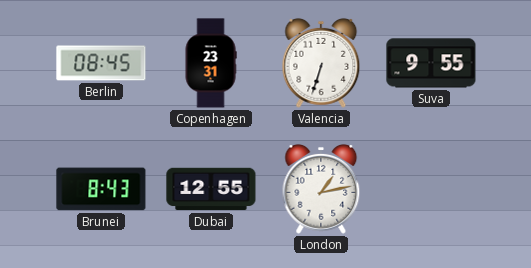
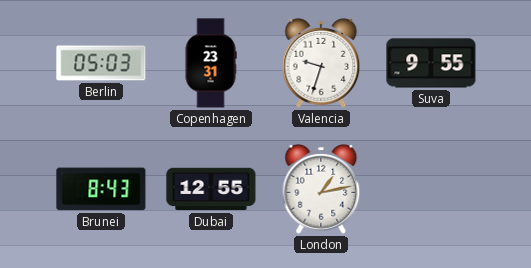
Berlin: 08:45 -> 05:03 (101, 63)
Valencia: 6:33 -> 9:33 (321, 63)
